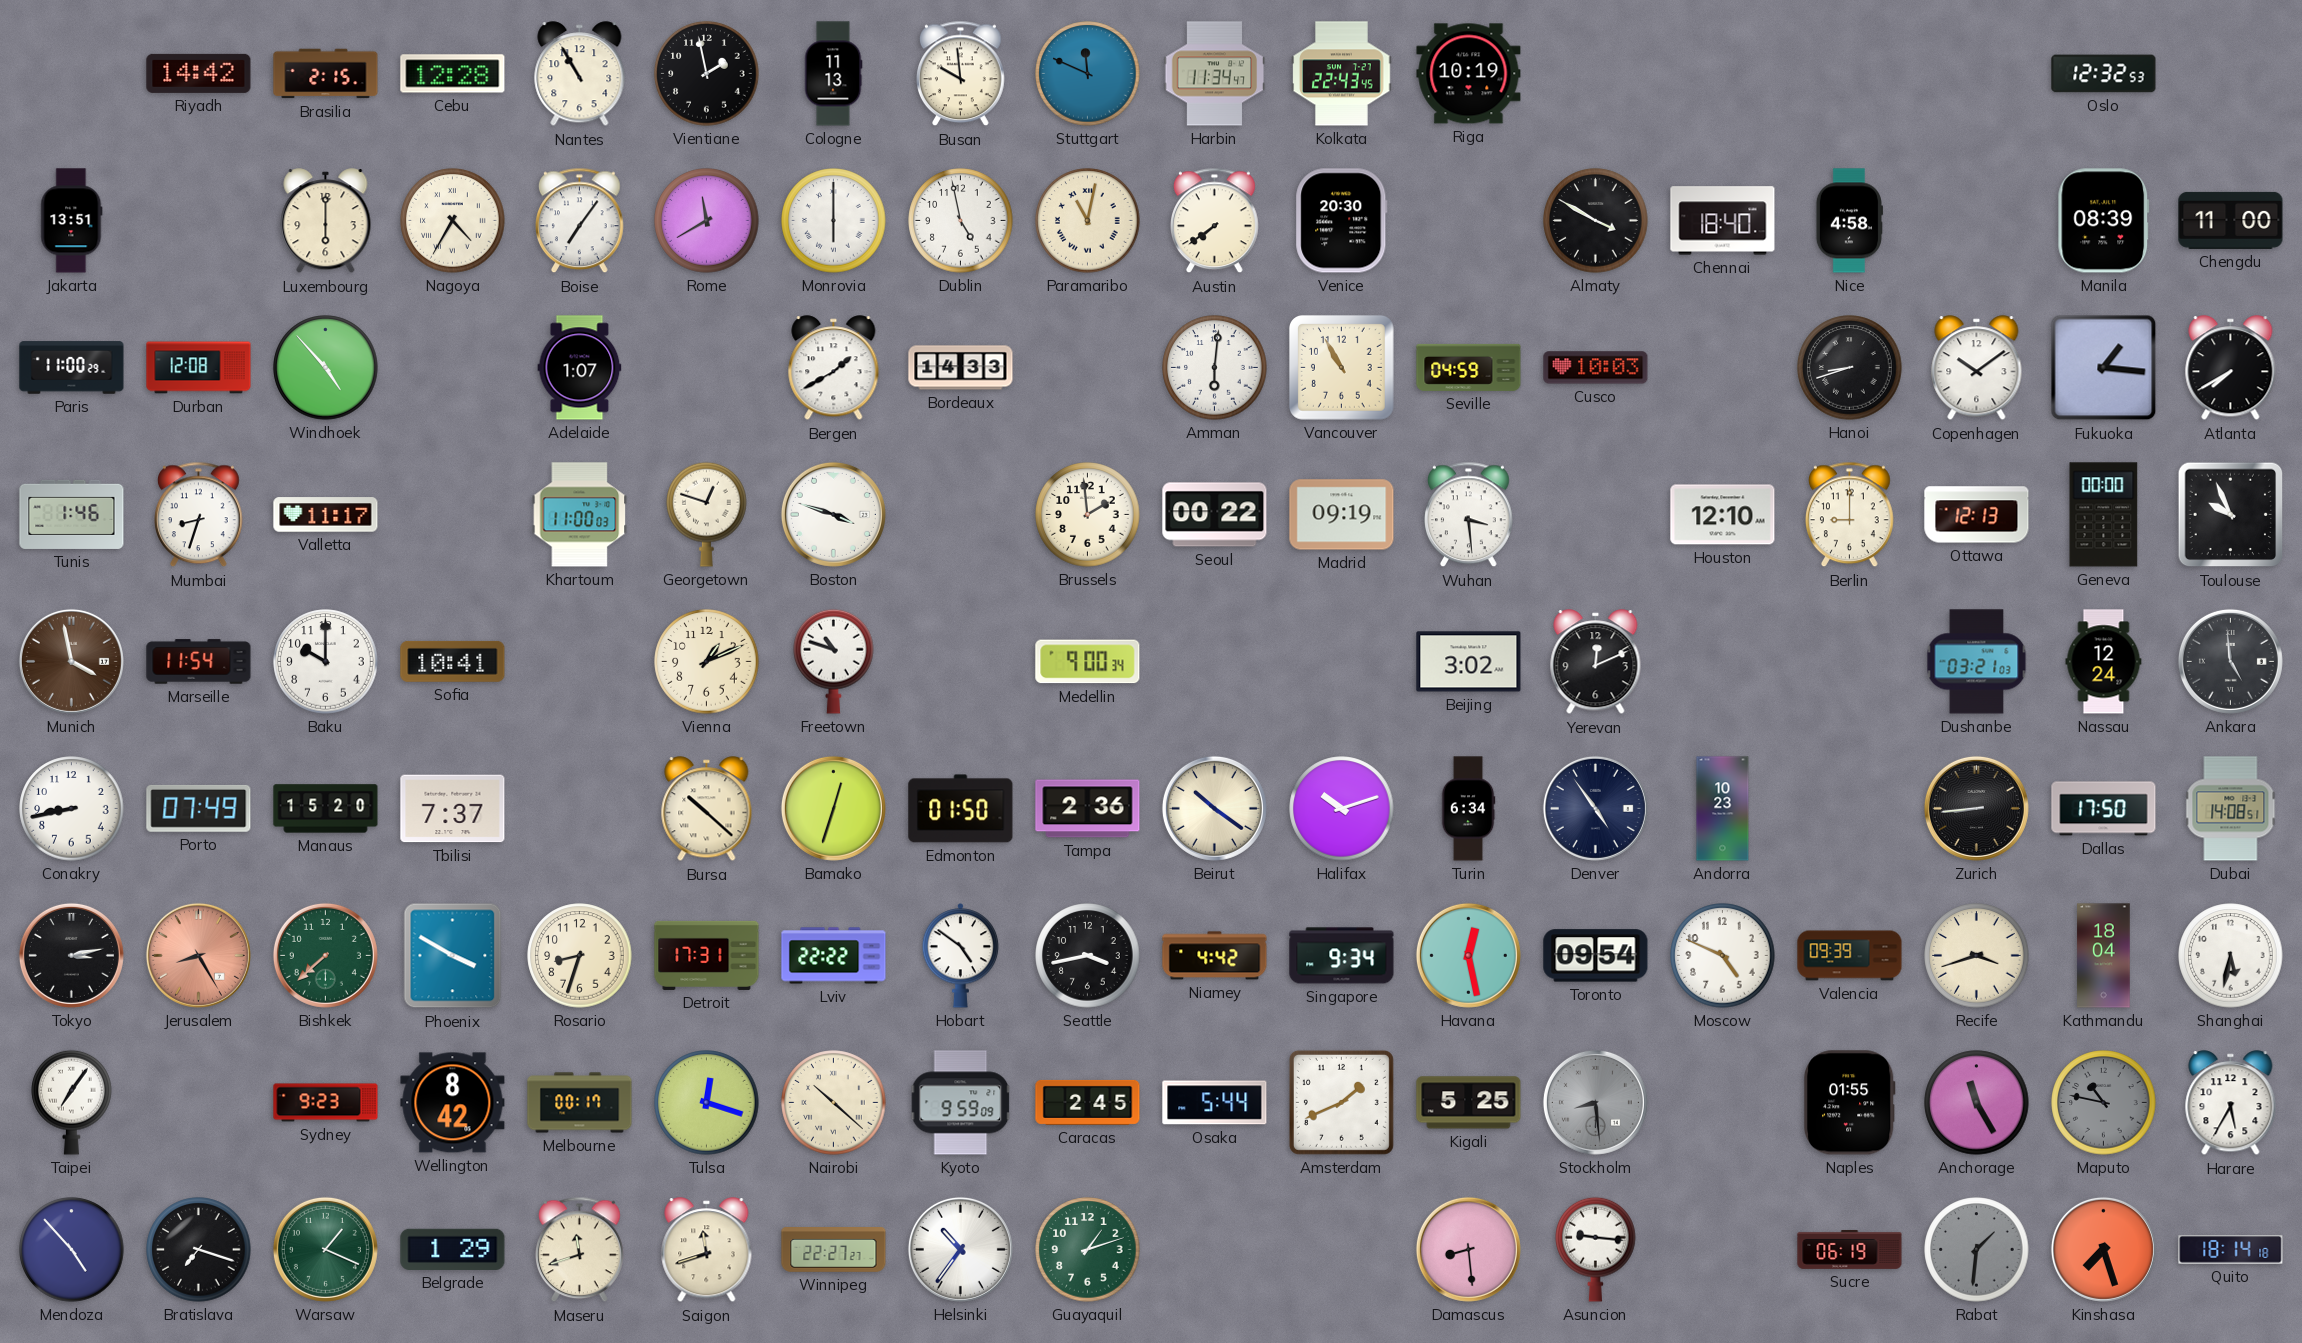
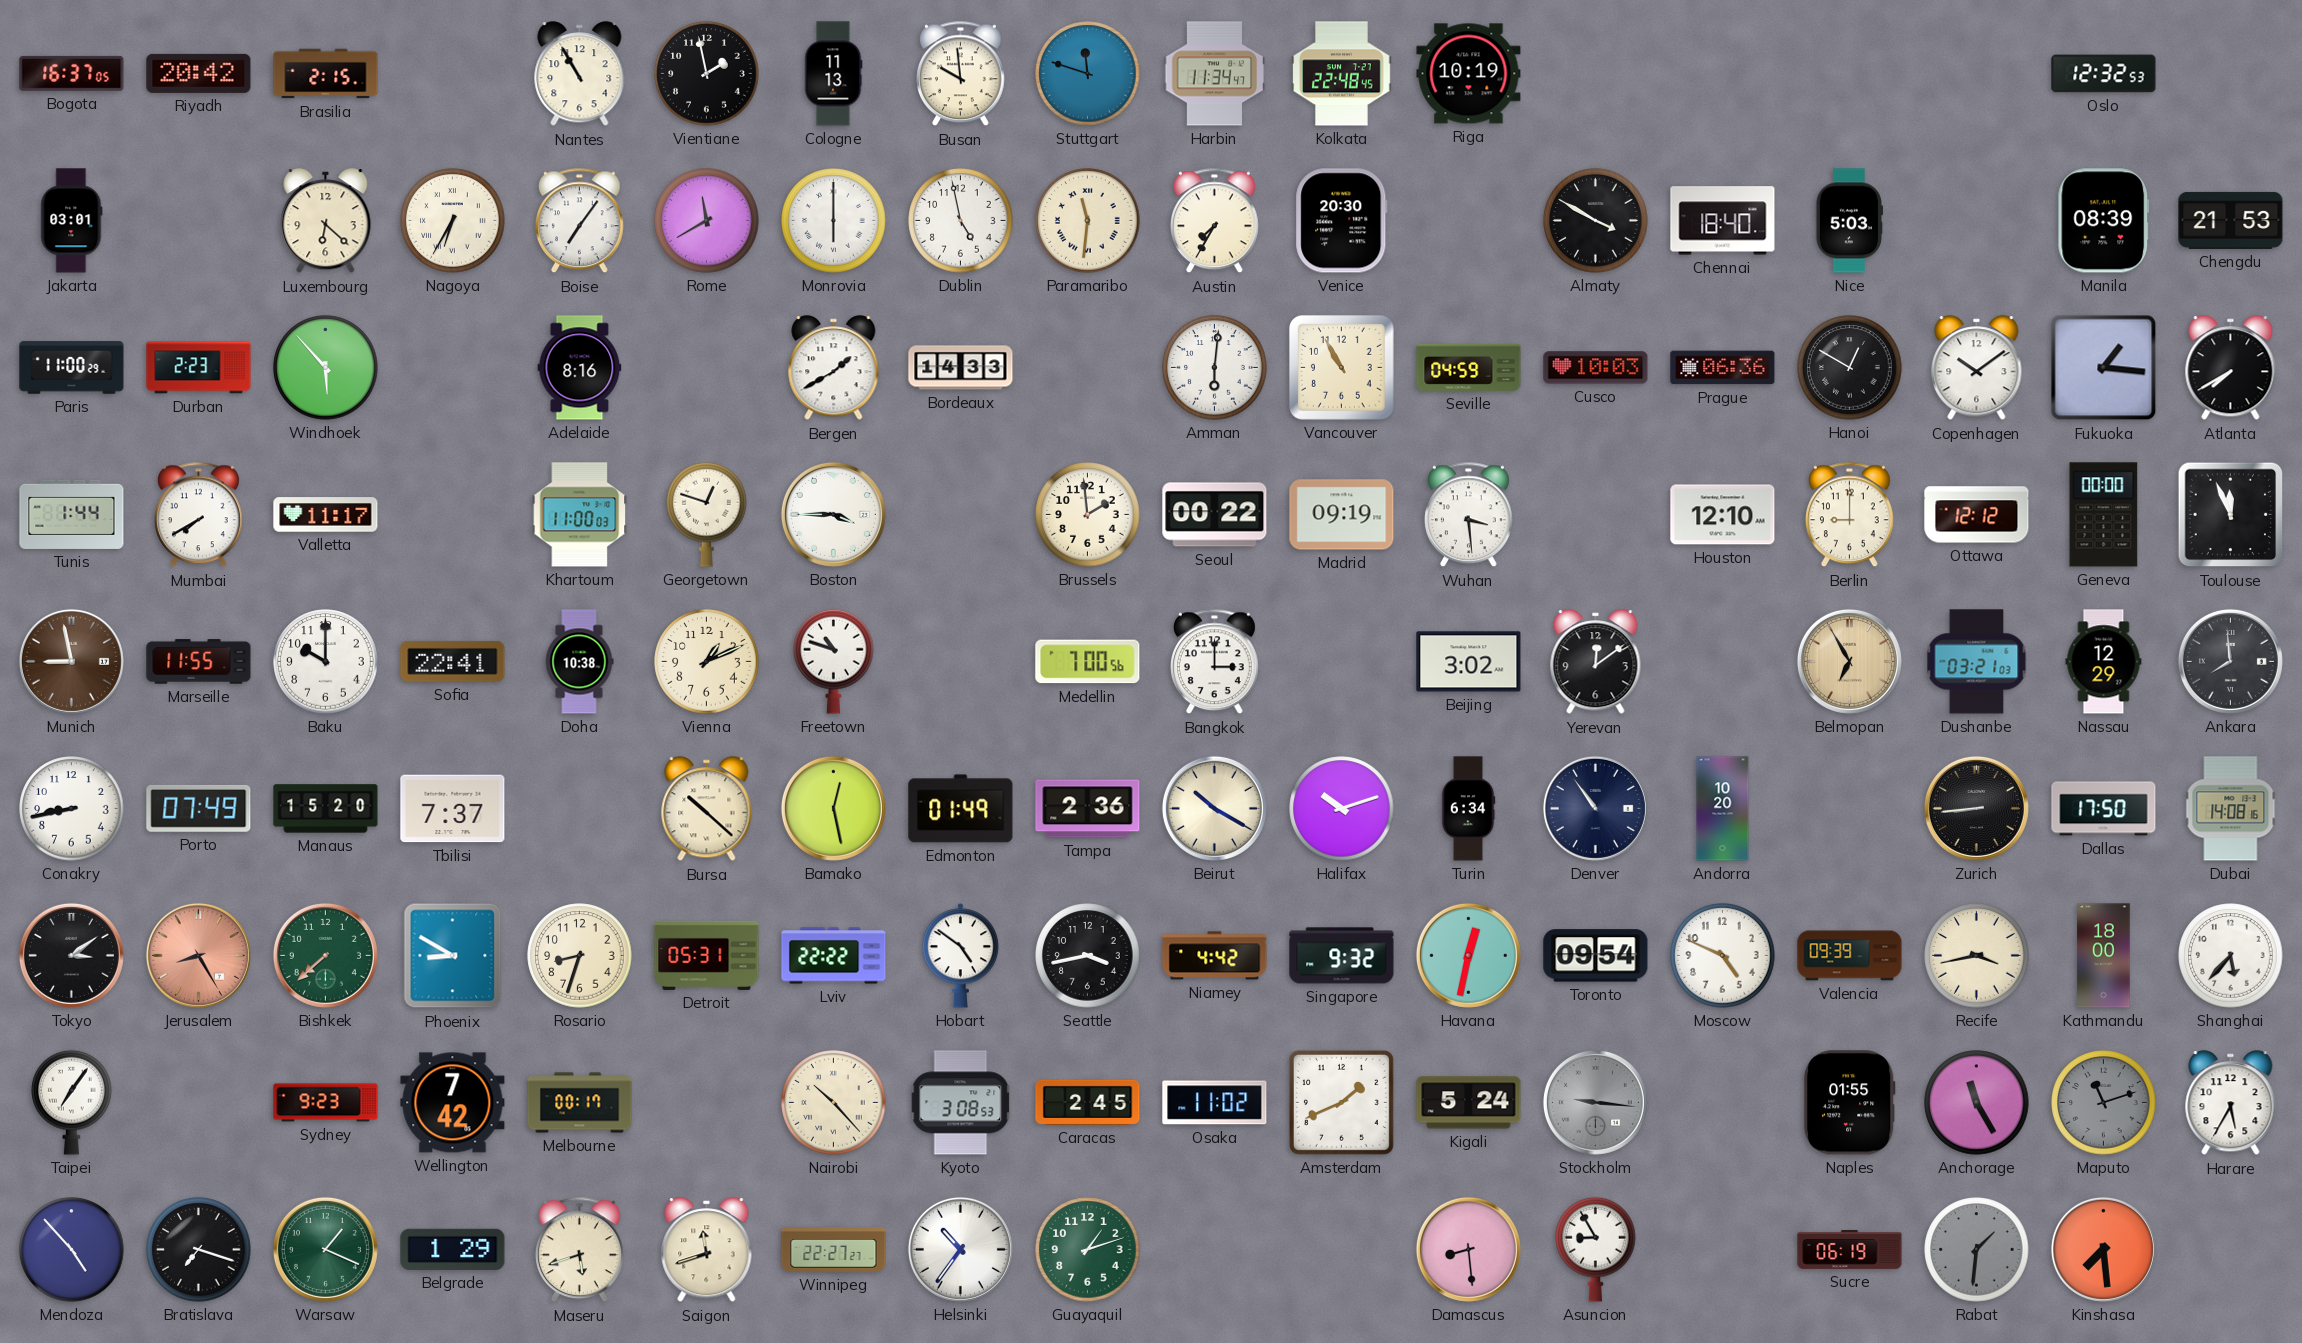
Bogota: none -> 16:37 (72, 73)
Riyadh: 14:42 -> 20:42 (199, 73)
Cebu: 12:28 -> none (453, 74)
Stuttgart: 11:49 -> 11:48 (1088, 74)
Kolkata: 22:43 -> 22:48 (1342, 74)
Jakarta: 13:51 -> 03:01 (72, 221)
Luxembourg: 6:00 -> 6:22 (326, 221)
Nagoya: 4:35 -> 6:35 (453, 221)
Paramaribo: 11:02 -> 11:31 (1088, 221)
Austin: 7:39 -> 7:35 (1215, 221)
Nice: 4:58 -> 5:03 (1849, 221)
Chengdu: 11:00 -> 21:53 (2231, 220)
Durban: 12:08 -> 2:23 (199, 368)
Windhoek: 4:53 -> 5:53 (326, 368)
Adelaide: 1:07 -> 8:16 (580, 368)
Prague: none -> 06:36 (1723, 368)
Hanoi: 8:42 -> 12:50 (1850, 368)
Tunis: 1:46 -> 1:44 (72, 514)
Mumbai: 8:33 -> 7:40 (199, 515)
Boston: 3:48 -> 3:45 (833, 514)
Ottawa: 12:13 -> 12:12 (1977, 515)
Toulouse: 9:56 -> 11:56 (2231, 515)
Munich: 3:58 -> 8:58 (71, 661)
Marseille: 11:54 -> 11:55 (199, 662)
Sofia: 10:41 -> 22:41 (453, 661)
Doha: none -> 10:38 (579, 662)
Medellin: 9:00 -> 7:00 (1088, 662)
Bangkok: none -> 3:00 (1215, 662)
Yerevan: 12:11 -> 12:09 (1596, 662)
Belmopan: none -> 6:55 (1849, 661)
Nassau: 12:24 -> 12:29 (2104, 662)
Ankara: 4:59 -> 7:59 (2230, 661)
Bamako: 12:33 -> 12:28 (833, 808)
Edmonton: 01:50 -> 01:49 (961, 809)
Beirut: 10:21 -> 10:20 (1214, 808)
Denver: 4:54 -> 10:54 (1595, 808)
Andorra: 10:23 -> 10:20 (1723, 809)
Dubai: 14:08:51 -> 14:08:16 (2231, 809)
Tokyo: 3:13 -> 3:09 (71, 955)
Phoenix: 3:50 -> 8:50 (453, 956)
Detroit: 17:31 -> 05:31 (707, 955)
Singapore: 9:34 -> 9:32 (1342, 956)
Havana: 12:28 -> 12:32 (1468, 955)
Recife: 3:42 -> 3:43 (1977, 956)
Kathmandu: 18:04 -> 18:00 (2104, 956)
Shanghai: 5:32 -> 5:37 (2231, 956)
Wellington: 8:42 -> 7:42 (453, 1103)
Tulsa: 12:18 -> none (707, 1103)
Nairobi: 10:22 -> 10:23 (834, 1103)
Kyoto: 9:59 -> 3:08 (961, 1103)
Osaka: 5:44 -> 11:02 (1215, 1103)
Kigali: 5:25 -> 5:24 (1469, 1103)
Stockholm: 8:29 -> 9:16 (1595, 1102)
Maputo: 10:47 -> 11:12 (2104, 1103)
Maseru: 11:42 -> 5:42 (580, 1250)
Asuncion: 9:16 -> 8:55 (1596, 1249)
Kinshasa: 7:27 -> 7:29 (2103, 1249)
Quito: 18:14 -> none (2231, 1250)
